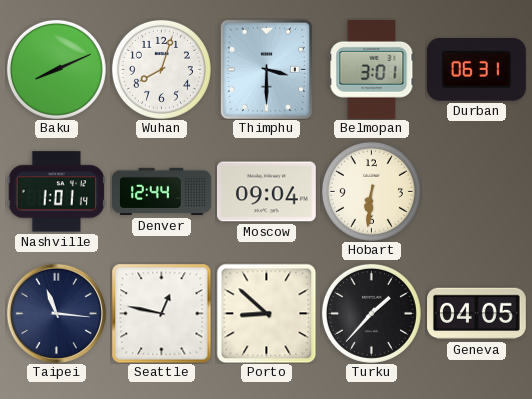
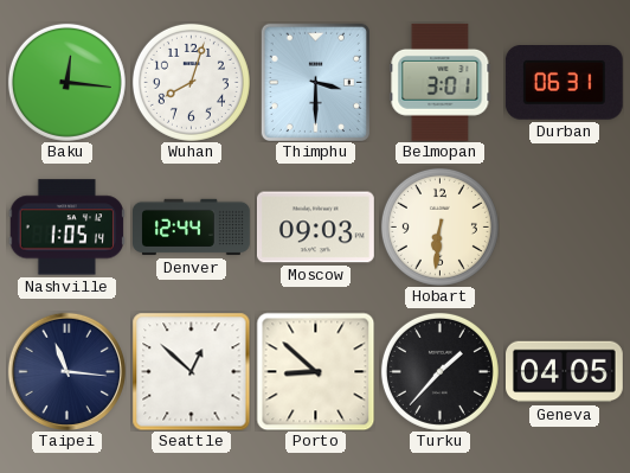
Baku: 8:11 -> 12:16 (66, 82)
Nashville: 1:01 -> 1:05 (66, 228)
Moscow: 09:04 -> 09:03 (315, 228)
Seattle: 12:47 -> 12:52 (191, 371)
